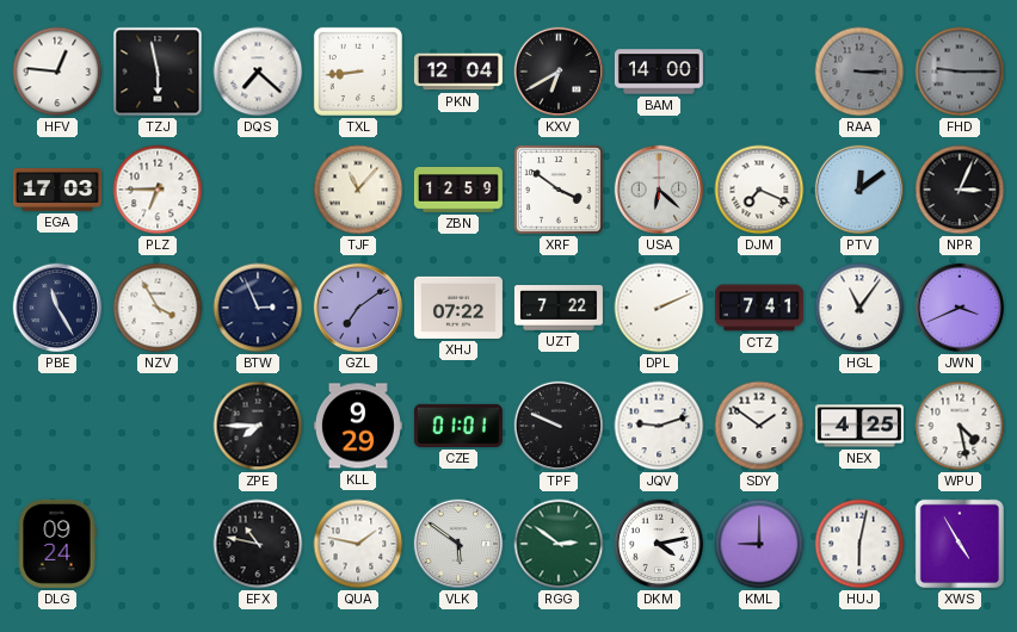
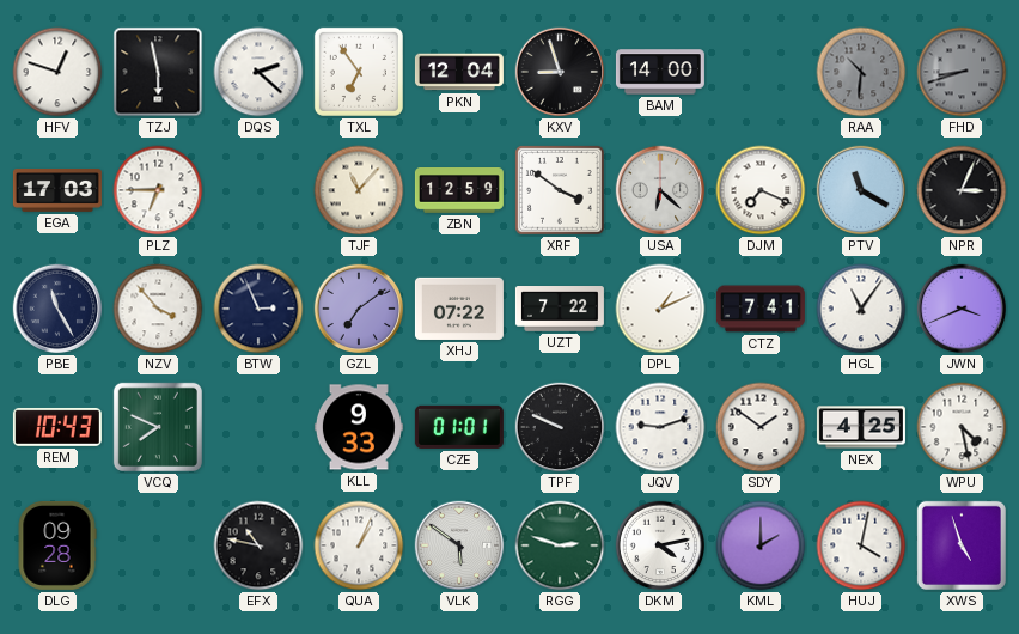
HFV: 12:46 -> 12:48 (57, 72)
DQS: 7:22 -> 2:22 (258, 72)
TXL: 8:44 -> 6:54 (359, 72)
KXV: 6:40 -> 8:57 (560, 72)
RAA: 3:15 -> 10:31 (861, 72)
FHD: 9:15 -> 8:42 (962, 72)
PTV: 12:09 -> 11:20 (861, 190)
NZV: 3:55 -> 3:53 (158, 309)
DPL: 2:11 -> 1:11 (660, 309)
REM: none -> 10:43 (57, 427)
VCQ: none -> 7:49 (158, 427)
ZPE: 7:45 -> none (258, 426)
KLL: 9:29 -> 9:33 (359, 427)
DLG: 09:24 -> 09:28 (57, 545)
QUA: 1:47 -> 1:04 (359, 545)
RGG: 2:51 -> 2:48 (560, 545)
KML: 9:00 -> 2:00 (761, 545)
HUJ: 6:02 -> 4:02 (861, 545)
XWS: 4:55 -> 4:57 (962, 545)
